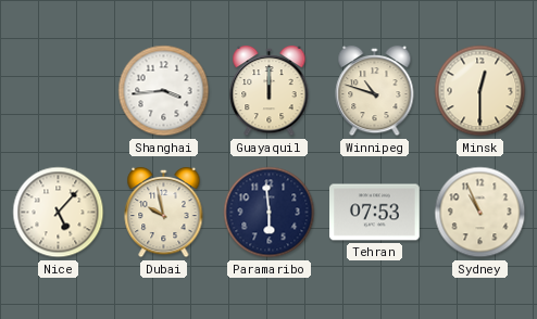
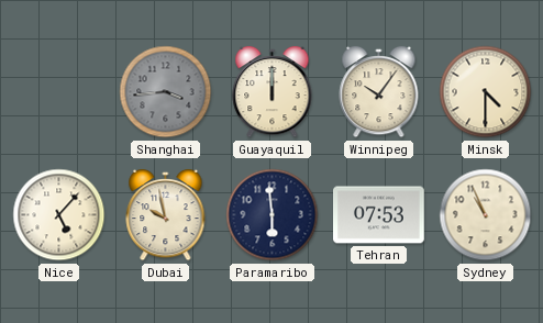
Shanghai dial: white -> grey (166, 92)
Winnipeg: 10:48 -> 10:06 (379, 92)
Minsk: 12:30 -> 4:30 (486, 92)
